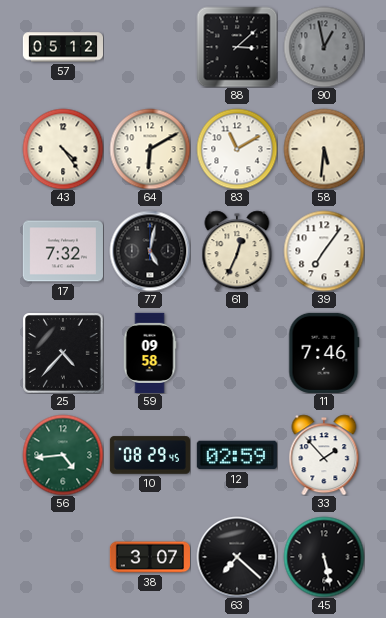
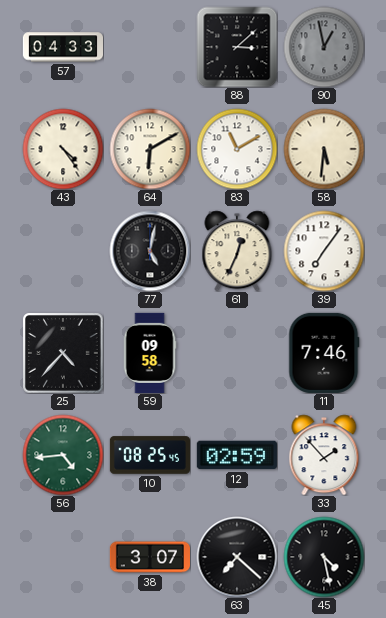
57: 05:12 -> 04:33 (62, 47)
17: 7:32 -> none (63, 251)
10: 08:29 -> 08:25 (149, 455)
45: 5:28 -> 4:28 (324, 557)
